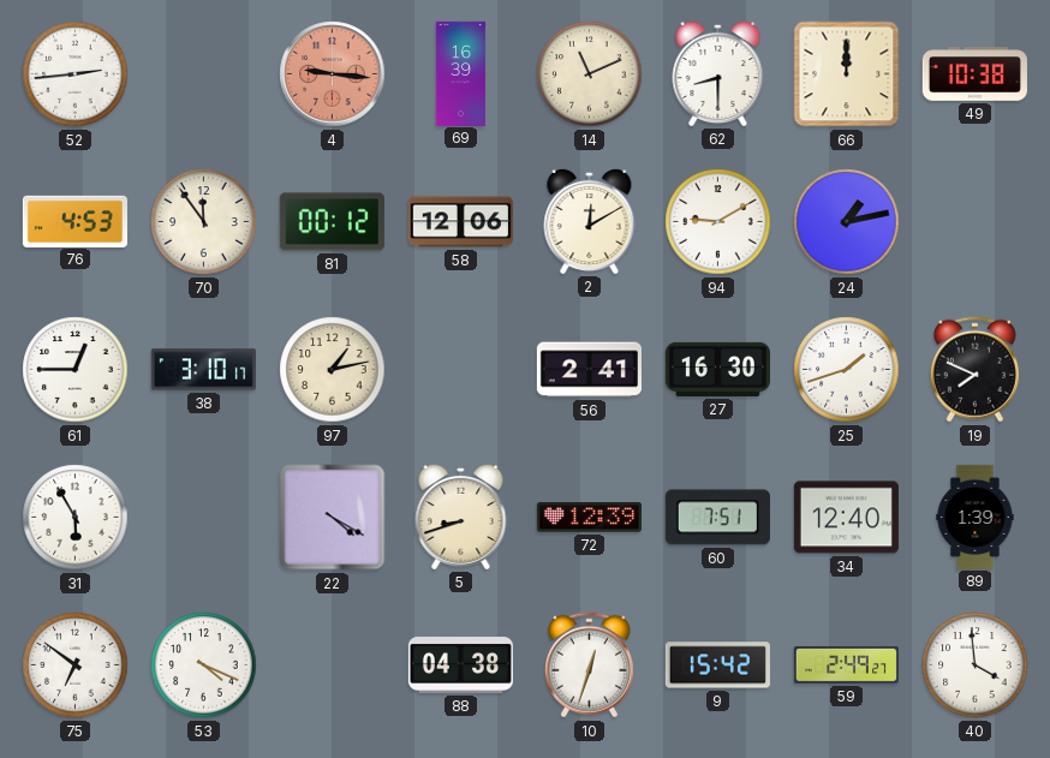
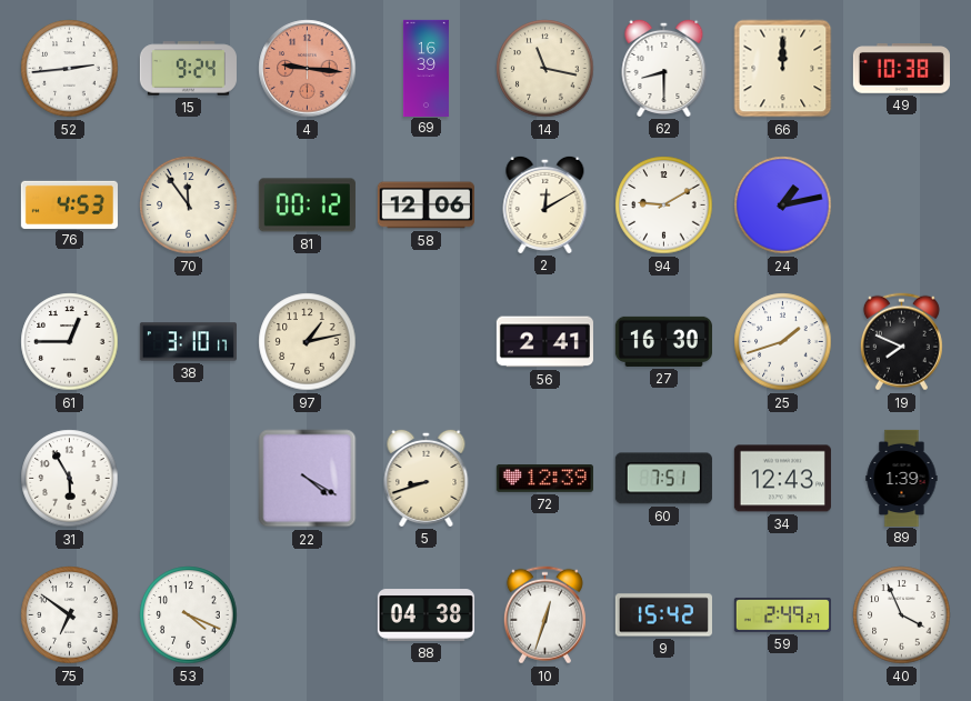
15: none -> 9:24 (188, 69)
14: 11:11 -> 11:17 (545, 69)
34: 12:40 -> 12:43 (782, 479)
40: 3:59 -> 3:56 (902, 615)
